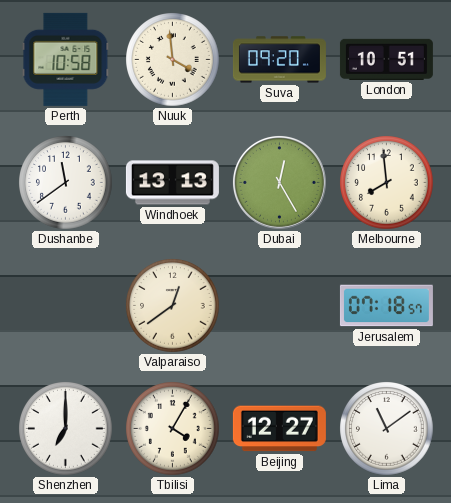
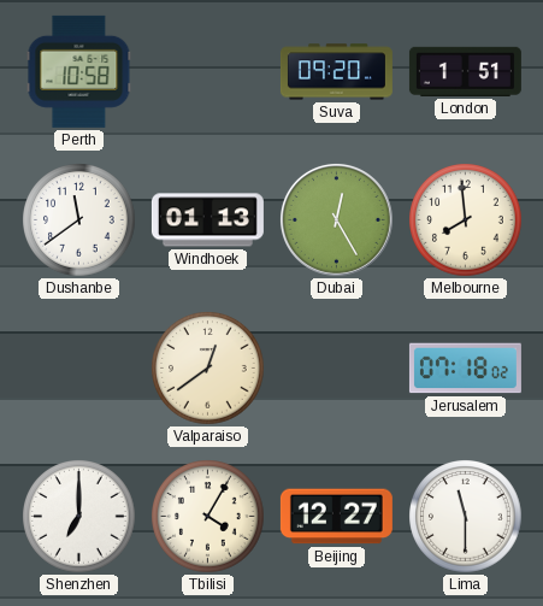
Nuuk: 3:59 -> none (173, 60)
London: 10:51 -> 1:51 (465, 71)
Windhoek: 13:13 -> 01:13 (207, 220)
Jerusalem: 07:18:57 -> 07:18:02 (465, 369)
Lima: 11:09 -> 11:30 (466, 517)
